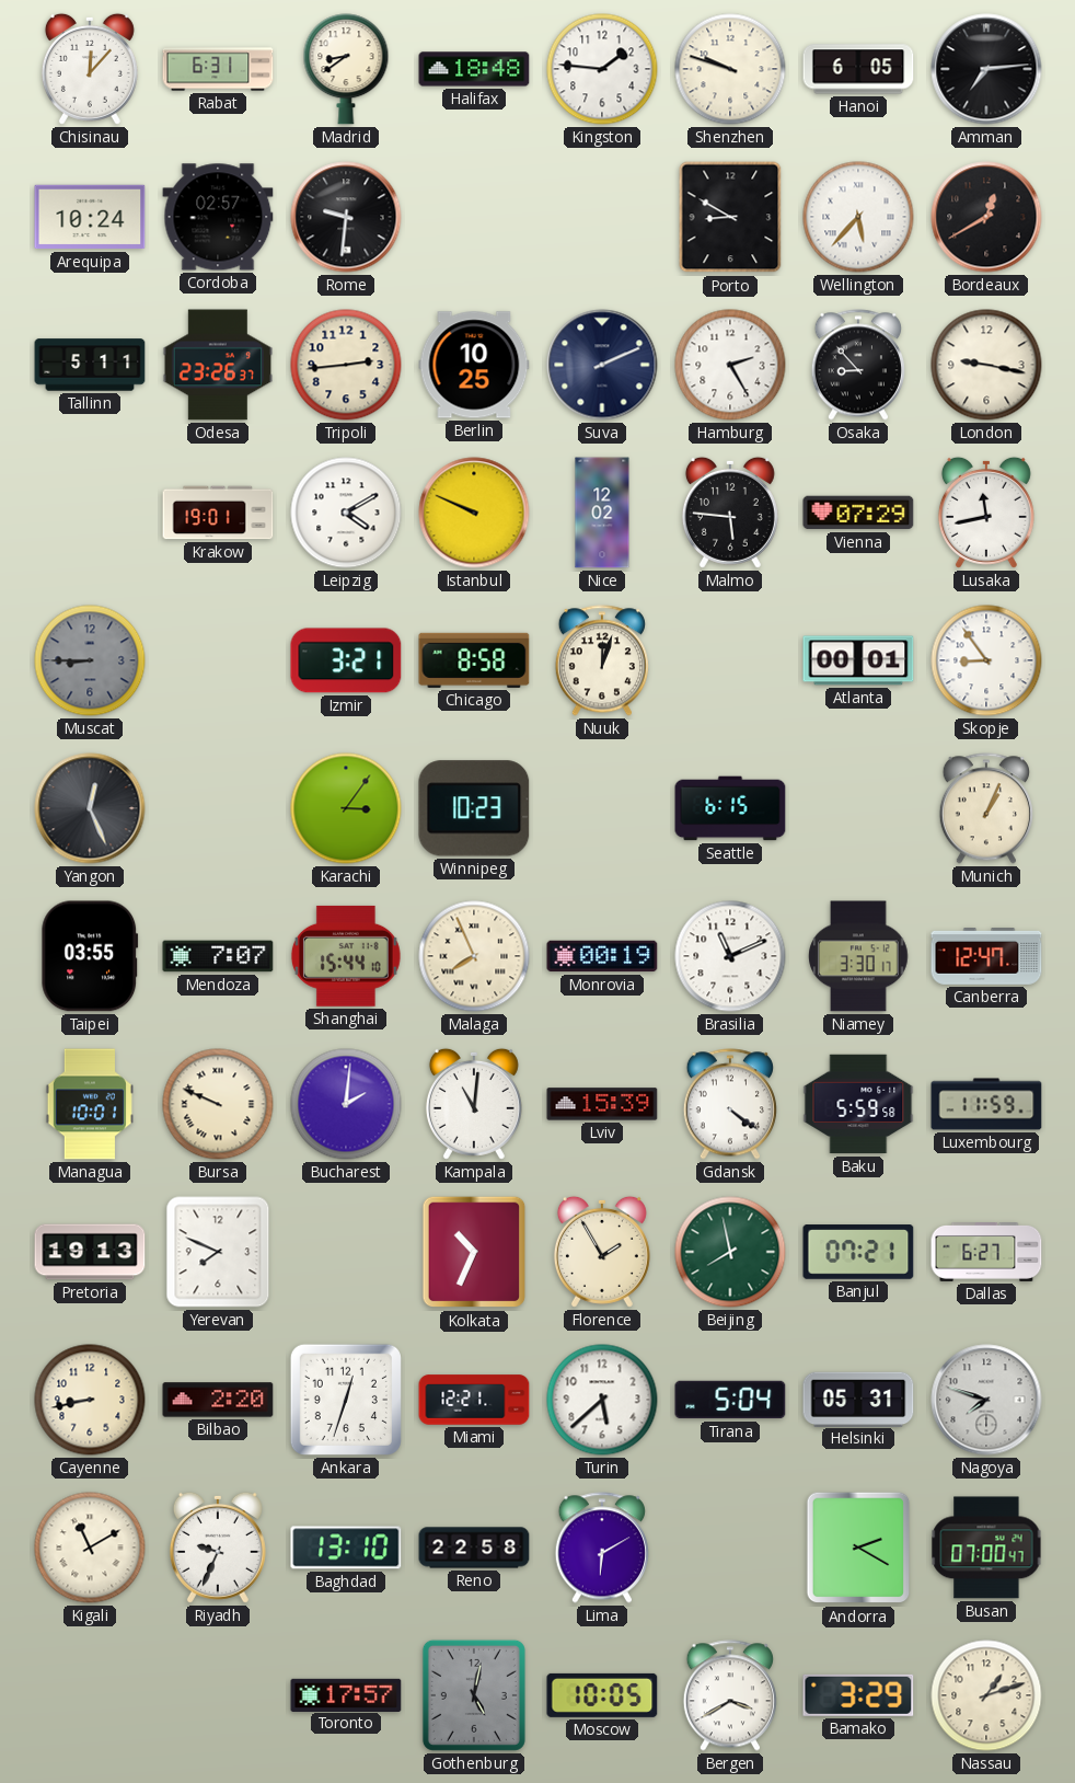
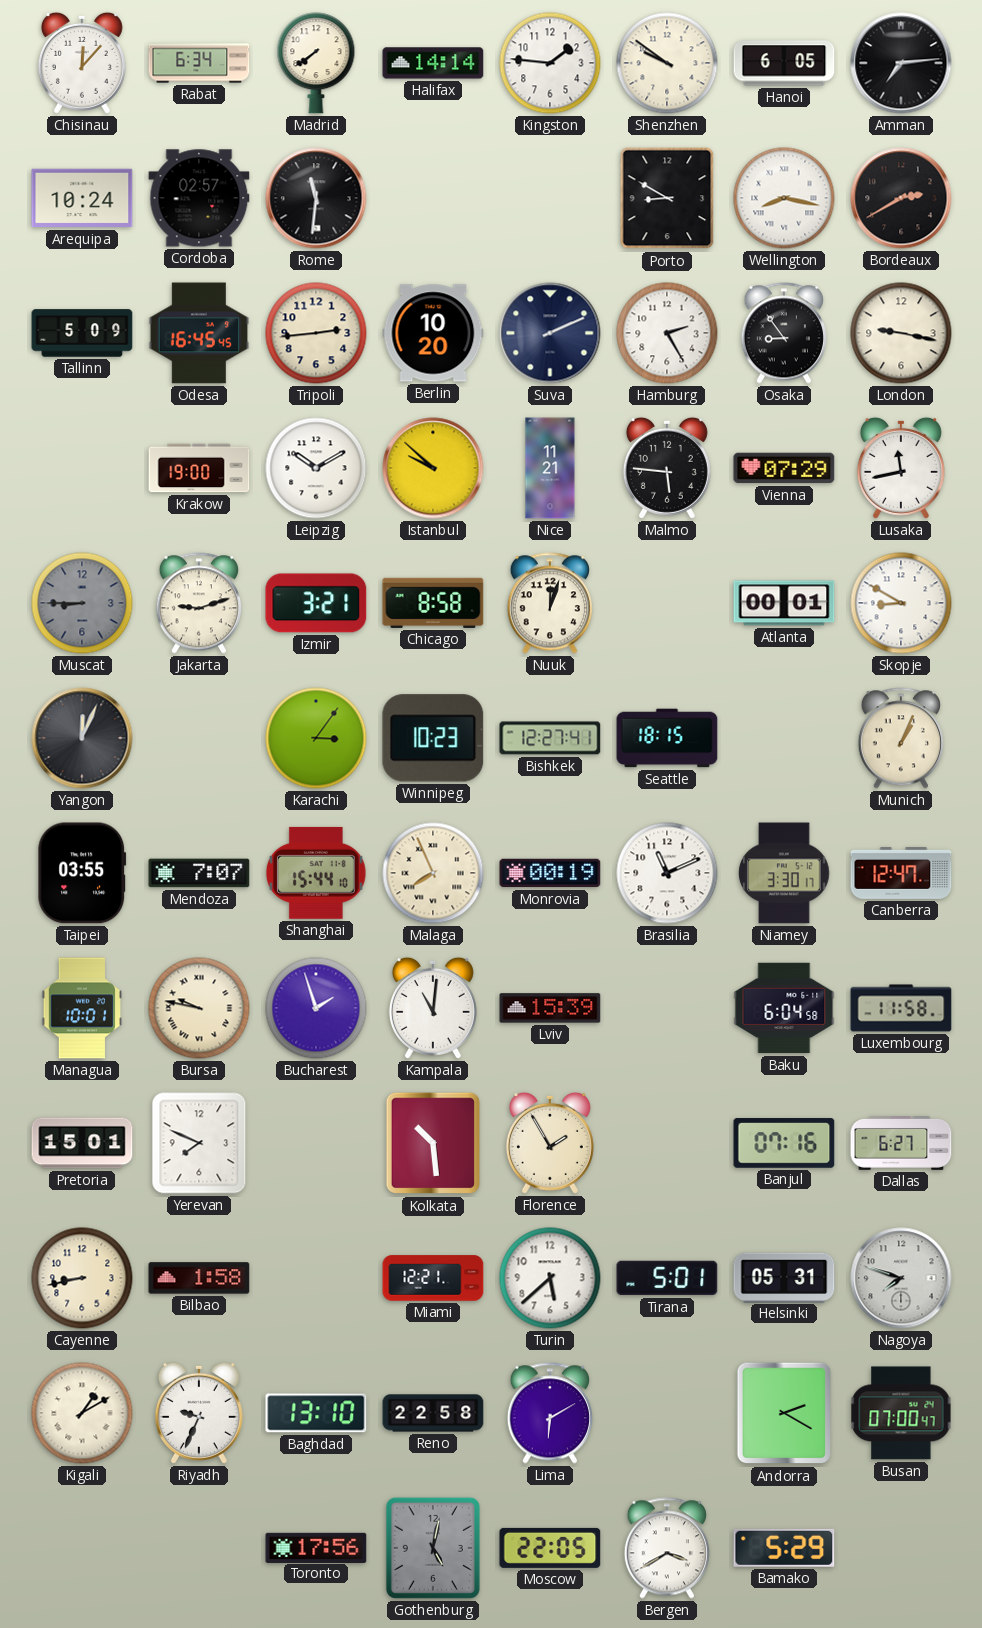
Rabat: 6:31 -> 6:34 (199, 63)
Madrid: 8:39 -> 7:39 (316, 63)
Halifax: 18:48 -> 14:14 (433, 63)
Shenzhen: 9:48 -> 9:51 (667, 63)
Rome: 9:31 -> 11:31 (316, 198)
Wellington: 5:37 -> 8:17 (784, 198)
Bordeaux: 12:40 -> 2:40 (901, 198)
Tallinn: 5:11 -> 5:09 (82, 333)
Odesa: 23:26 -> 16:45 (199, 333)
Berlin: 10:25 -> 10:20 (433, 333)
Osaka: 8:53 -> 8:54 (784, 333)
Krakow: 19:01 -> 19:00 (199, 468)
Leipzig: 4:10 -> 10:10 (316, 468)
Istanbul: 9:49 -> 9:52 (433, 468)
Nice: 12:02 -> 11:21 (550, 468)
Jakarta: none -> 9:12 (199, 603)
Skopje: 8:54 -> 8:50 (901, 603)
Yangon: 12:26 -> 12:04 (82, 738)
Bishkek: none -> 12:27 (550, 738)
Seattle: 6:15 -> 18:15 (667, 738)
Bursa: 9:49 -> 9:47 (199, 1008)
Bucharest: 2:01 -> 1:57 (316, 1008)
Gdansk: 4:21 -> none (730, 1104)
Baku: 5:59 -> 6:04 (784, 1008)
Luxembourg: 11:59 -> 11:58 (901, 1008)
Pretoria: 19:13 -> 15:01 (82, 1143)
Kolkata: 10:34 -> 10:29 (433, 1143)
Beijing: 7:58 -> none (730, 1252)
Banjul: 07:21 -> 07:16 (784, 1143)
Bilbao: 2:20 -> 1:58 (199, 1278)
Ankara: 12:33 -> none (346, 1400)
Tirana: 5:04 -> 5:01 (667, 1278)
Kigali: 11:10 -> 1:10 (82, 1413)
Toronto: 17:57 -> 17:56 (316, 1547)
Moscow: 10:05 -> 22:05 (550, 1548)
Bamako: 3:29 -> 5:29 (784, 1548)
Nassau: 1:12 -> none (986, 1695)
